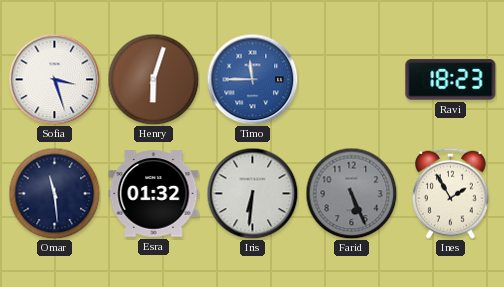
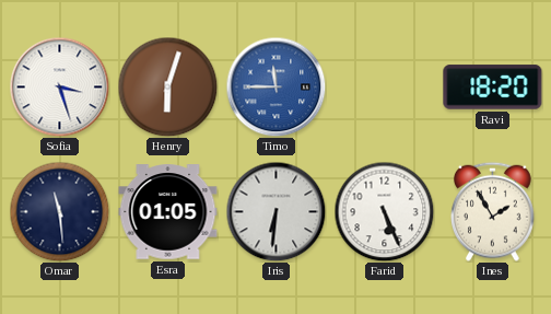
Ravi: 18:23 -> 18:20 (493, 88)
Esra: 01:32 -> 01:05 (168, 212)
Farid dial: grey -> white (384, 211)
